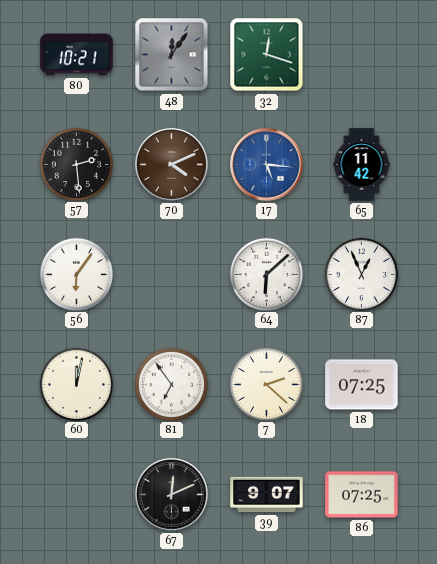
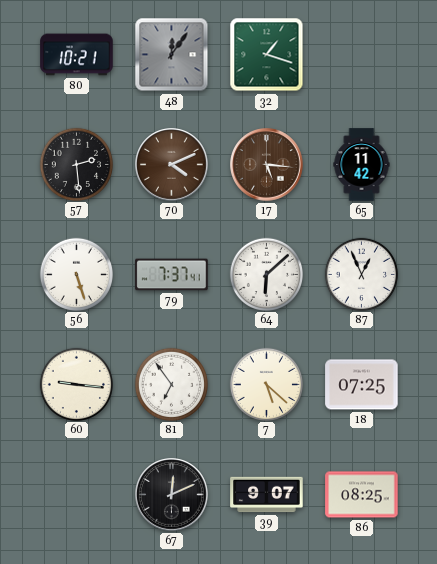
32: 12:18 -> 1:18 (267, 55)
17 dial: blue -> brown (267, 165)
56: 6:06 -> 5:27 (76, 274)
79: none -> 7:37 (172, 275)
60: 12:02 -> 9:16 (76, 384)
7: 2:22 -> 5:22 (266, 384)
86: 07:25 -> 08:25 (362, 495)
